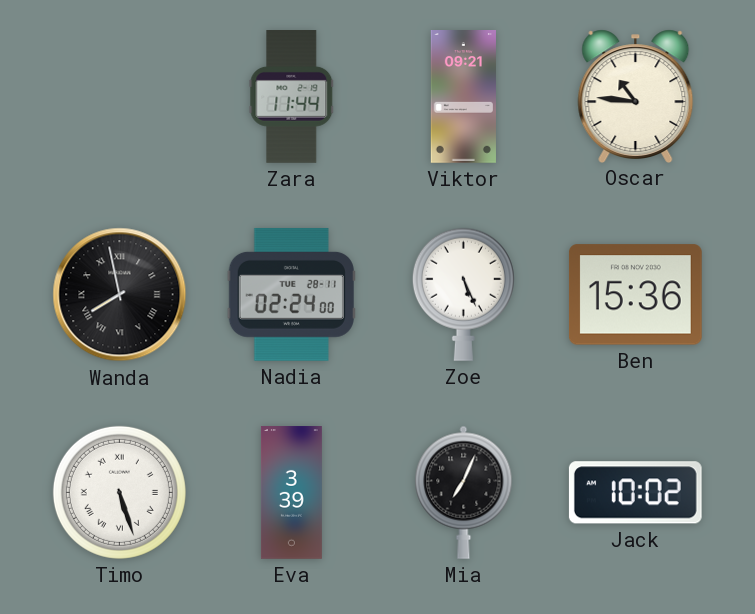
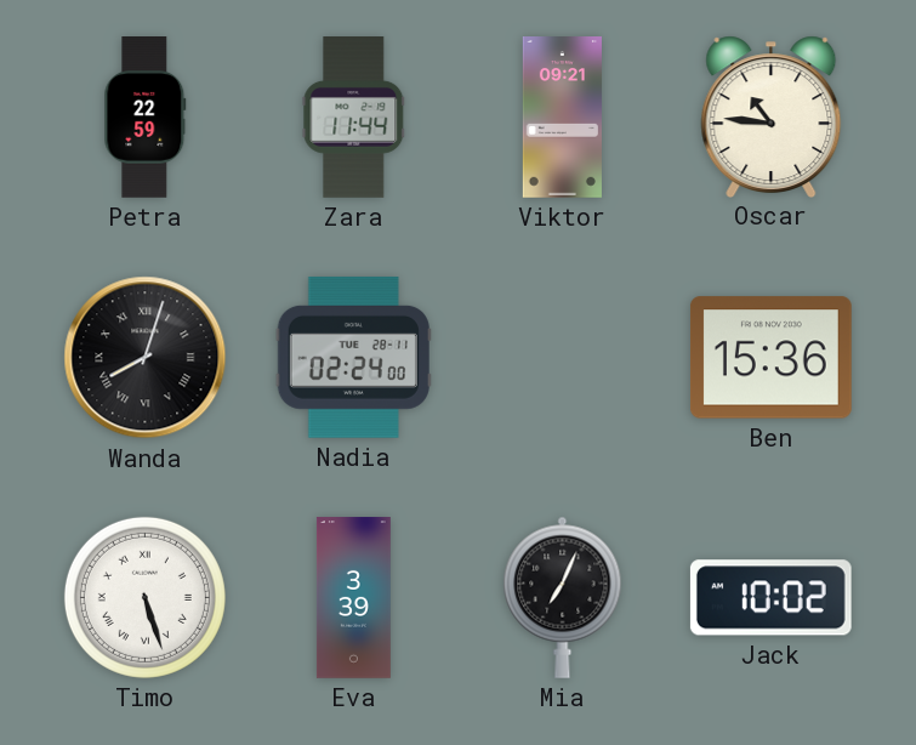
Petra: none -> 22:59 (146, 118)
Wanda: 7:58 -> 8:03 (146, 358)
Zoe: 5:26 -> none (463, 294)
